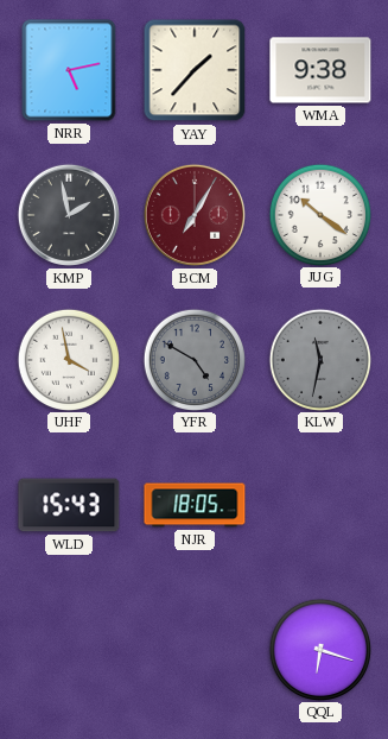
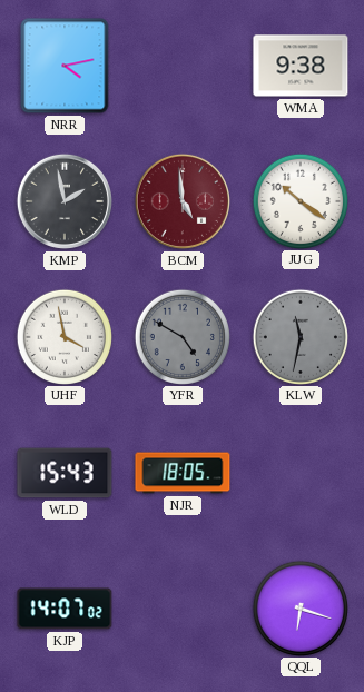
NRR: 5:13 -> 4:13 (65, 66)
YAY: 1:37 -> none (195, 70)
BCM: 7:05 -> 4:59 (183, 201)
KJP: none -> 14:07 (65, 609)
